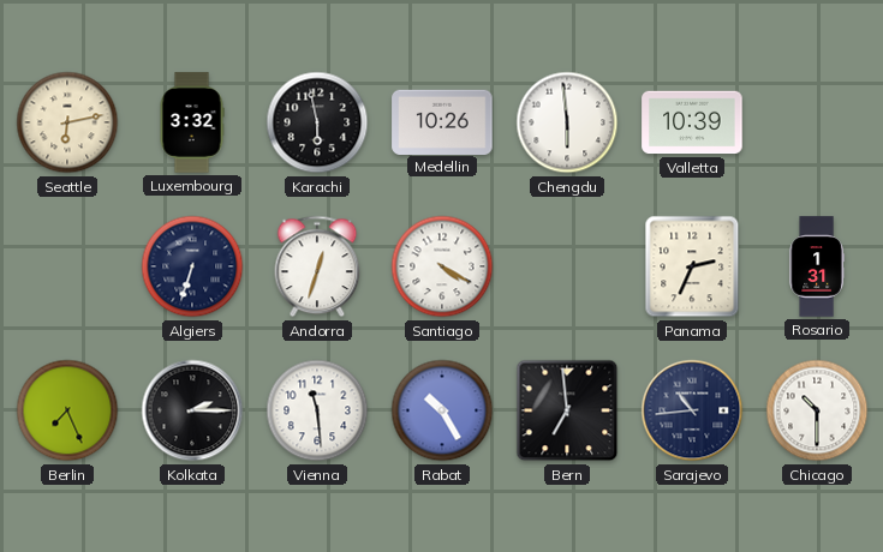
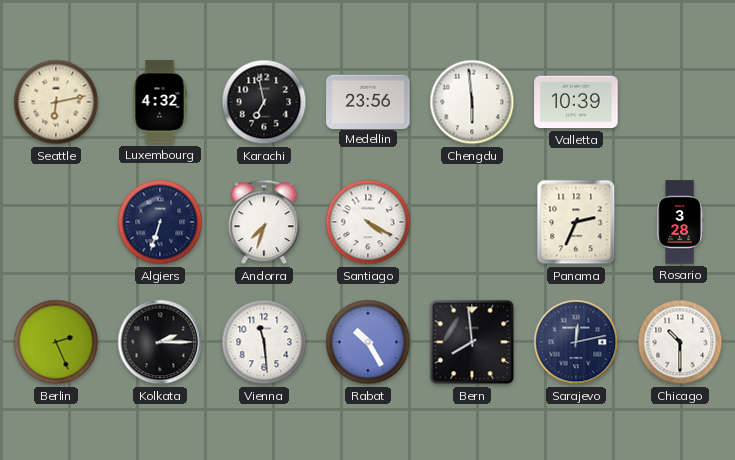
Luxembourg: 3:32 -> 4:32 (160, 102)
Karachi: 5:58 -> 6:58 (264, 102)
Medellin: 10:26 -> 23:56 (368, 101)
Andorra: 12:33 -> 7:33 (264, 222)
Rosario: 1:31 -> 3:28 (680, 222)
Berlin: 7:26 -> 2:26 (56, 342)
Bern: 6:59 -> 7:59 (472, 342)
Sarajevo: 10:44 -> 12:13 (576, 342)
